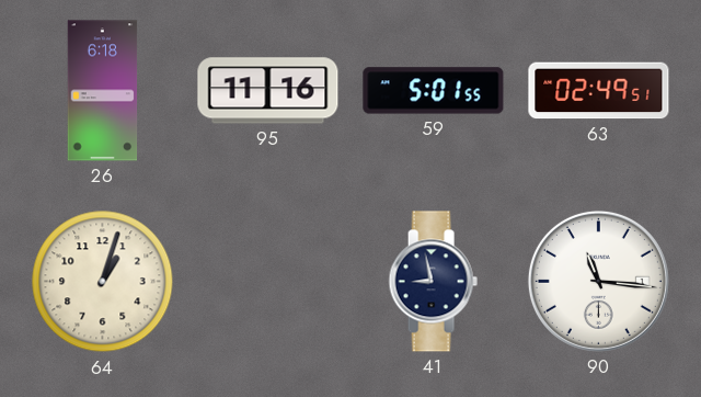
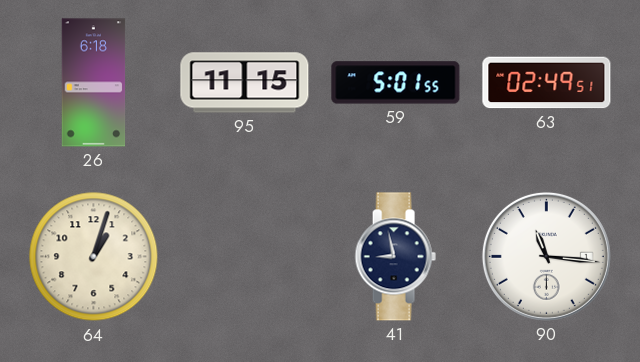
95: 11:16 -> 11:15 (245, 83)
